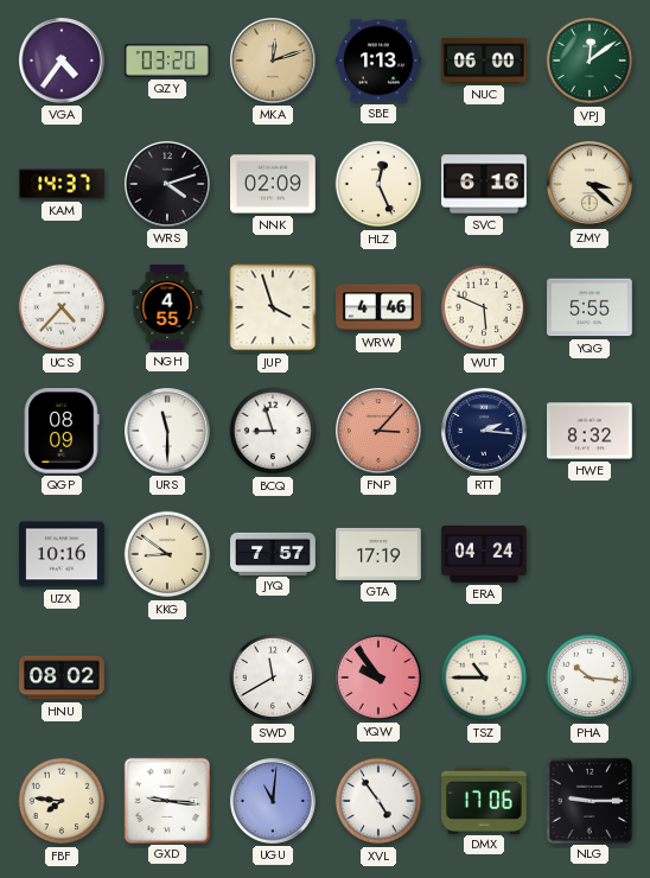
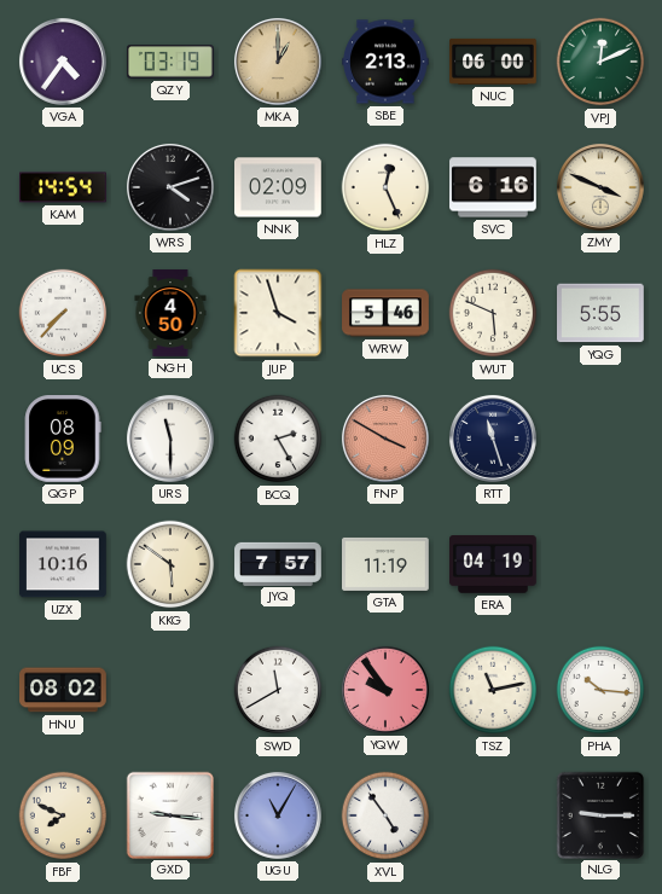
QZY: 03:20 -> 03:19 (172, 62)
MKA: 12:12 -> 1:00 (278, 62)
SBE: 1:13 -> 2:13 (385, 62)
VPJ: 12:09 -> 12:11 (600, 62)
KAM: 14:37 -> 14:54 (64, 187)
ZMY: 3:22 -> 3:49 (600, 187)
UCS: 4:37 -> 7:37 (63, 313)
NGH: 4:55 -> 4:50 (170, 313)
WRW: 4:46 -> 5:46 (385, 313)
BCQ: 8:57 -> 2:25 (278, 439)
FNP: 3:07 -> 3:50 (385, 439)
RTT: 2:16 -> 11:27 (493, 439)
HWE: 8:32 -> none (590, 431)
KKG: 8:51 -> 5:51 (170, 564)
GTA: 17:19 -> 11:19 (385, 564)
ERA: 04:24 -> 04:19 (494, 565)
TSZ: 10:45 -> 11:13 (493, 690)
FBF: 7:46 -> 7:49 (63, 815)
UGU: 11:01 -> 11:05 (278, 815)
DMX: 17:06 -> none (485, 800)
